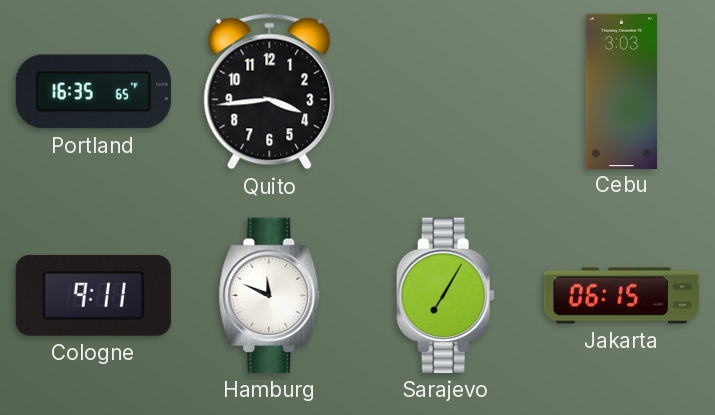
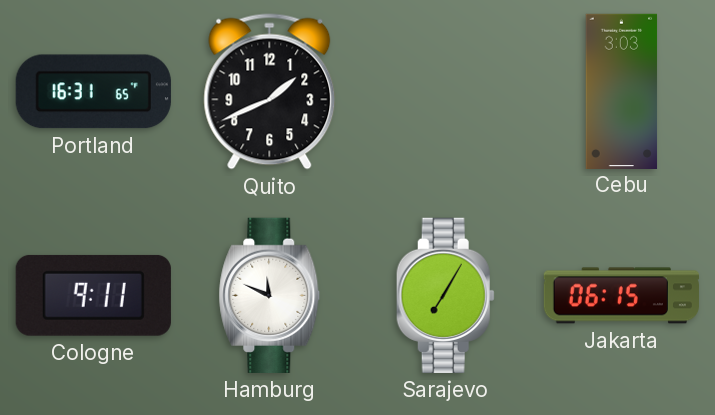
Portland: 16:35 -> 16:31 (93, 92)
Quito: 3:44 -> 1:41 (270, 92)
